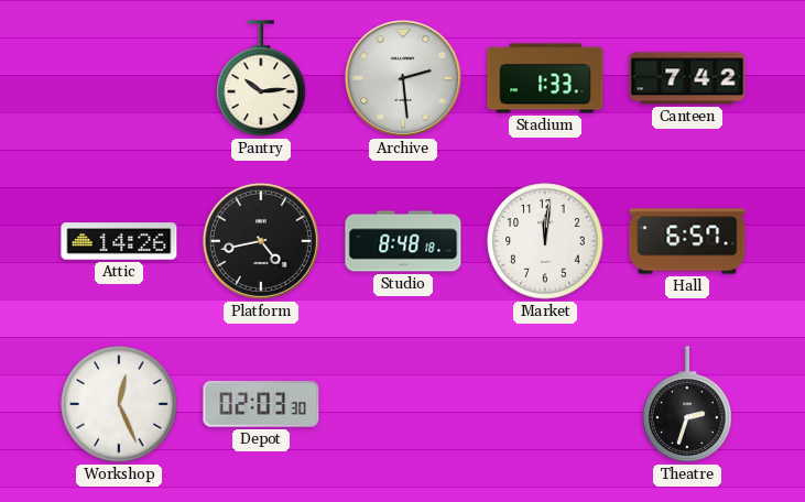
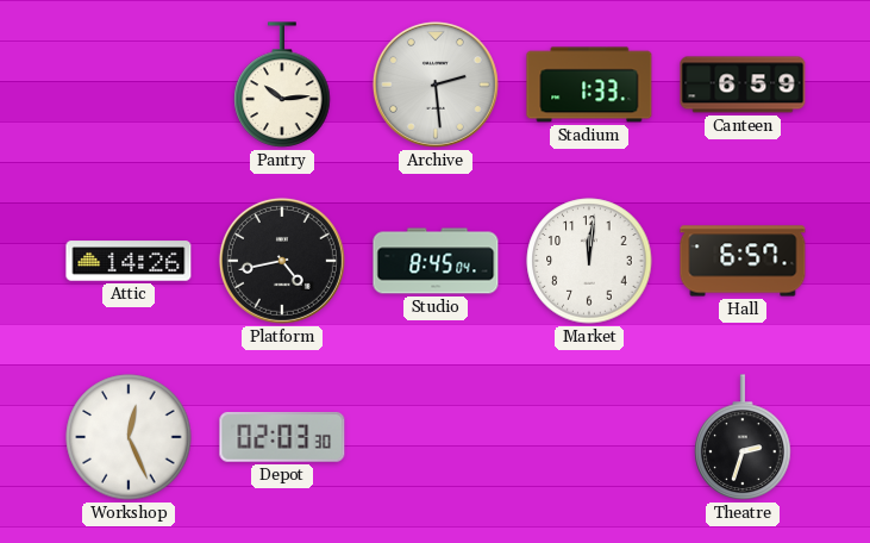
Canteen: 7:42 -> 6:59 (743, 85)
Studio: 8:48 -> 8:45 (436, 261)
